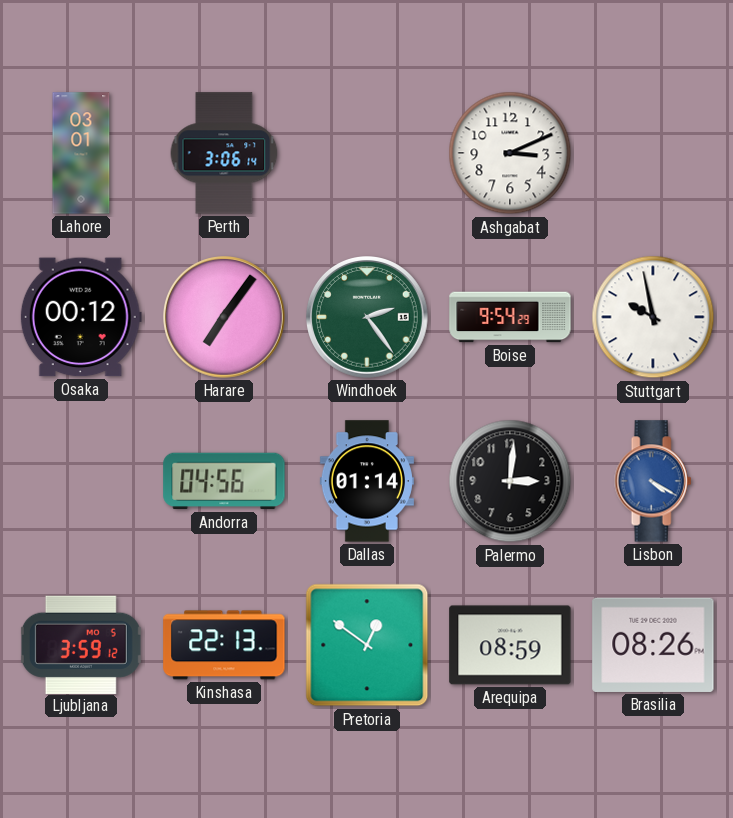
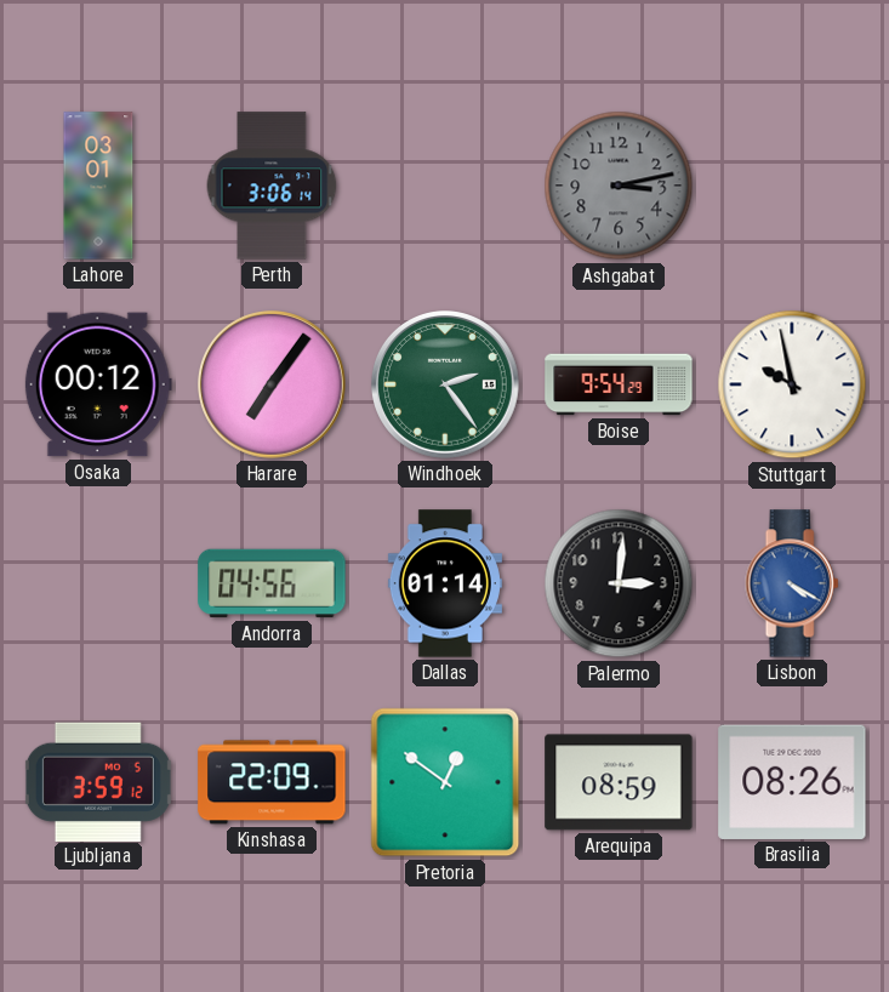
Ashgabat: 3:11 -> 3:13 (619, 186)
Ashgabat dial: white -> grey (619, 186)
Kinshasa: 22:13 -> 22:09 (272, 782)
